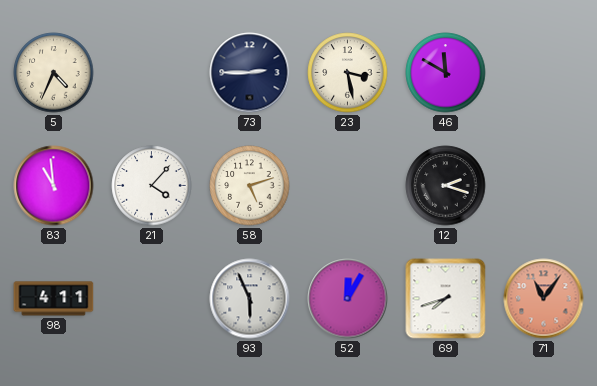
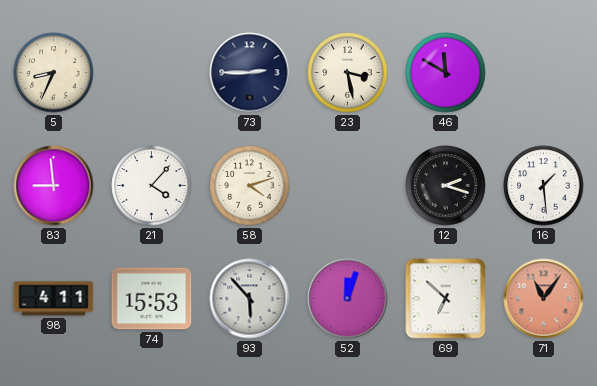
5: 4:34 -> 8:34 (54, 73)
83: 10:59 -> 8:59 (54, 186)
58: 5:12 -> 4:12 (250, 186)
16: none -> 1:29 (544, 186)
74: none -> 15:53 (152, 299)
93: 5:56 -> 5:53 (250, 299)
52: 12:05 -> 12:03 (348, 299)
69: 7:42 -> 6:52 (446, 299)
